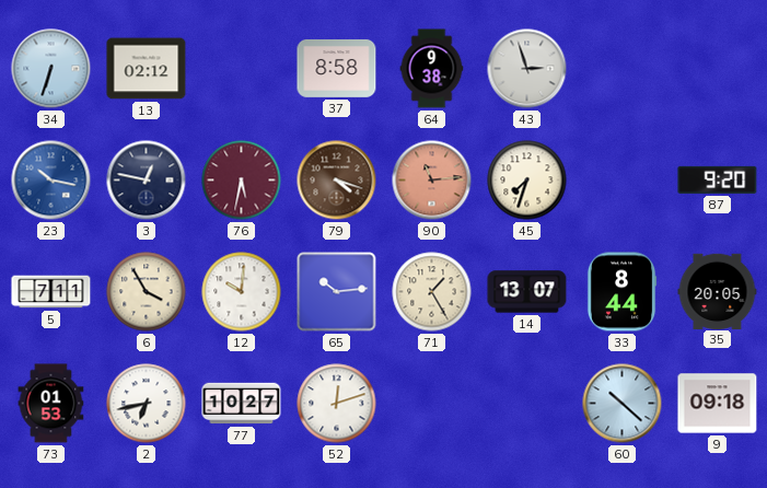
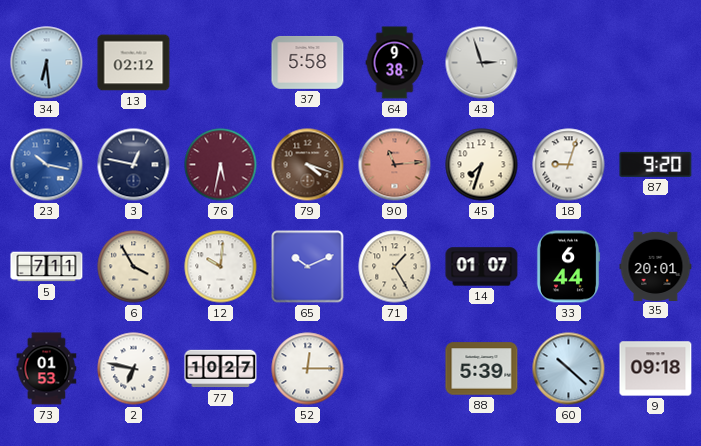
34: 6:33 -> 6:29 (47, 63)
37: 8:58 -> 5:58 (308, 63)
18: none -> 9:03 (569, 165)
65: 10:14 -> 10:11 (308, 267)
14: 13:07 -> 01:07 (482, 267)
33: 8:44 -> 6:44 (568, 267)
35: 20:05 -> 20:01 (656, 266)
2: 6:43 -> 6:47 (134, 369)
52: 12:12 -> 12:15 (308, 369)
88: none -> 5:39 (482, 369)
